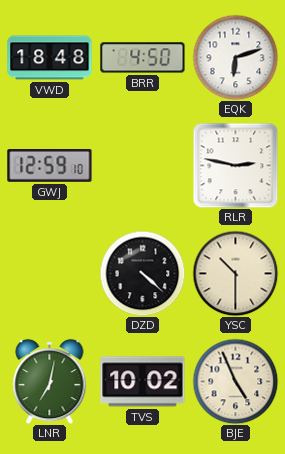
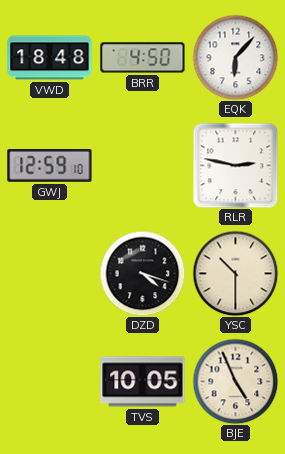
EQK: 6:12 -> 6:07 (235, 57)
DZD: 4:22 -> 4:18 (142, 273)
LNR: 7:02 -> none (50, 381)
TVS: 10:02 -> 10:05 (143, 382)
